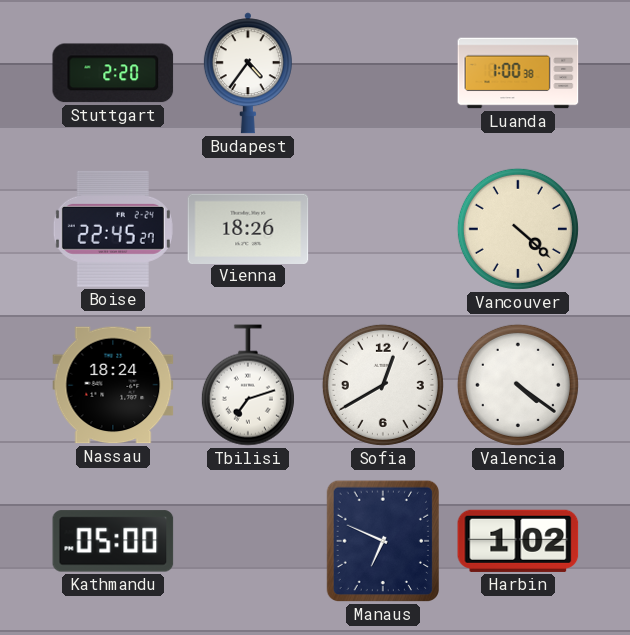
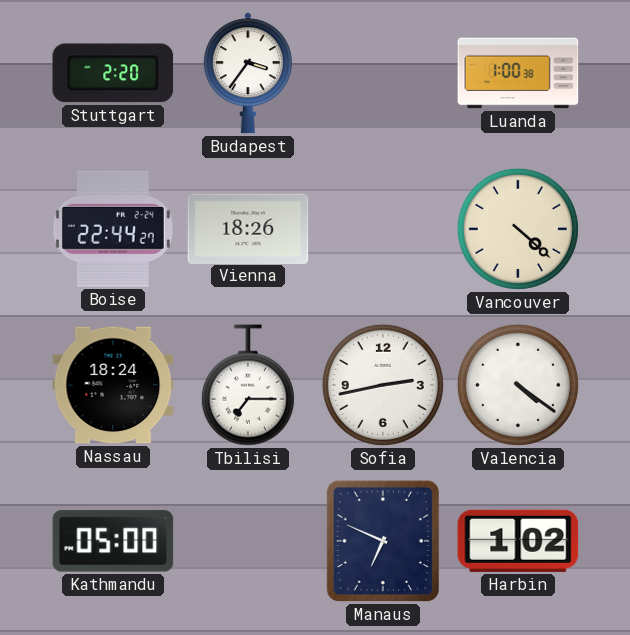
Budapest: 4:36 -> 3:36 (248, 73)
Boise: 22:45 -> 22:44 (113, 229)
Tbilisi: 7:12 -> 7:15 (248, 385)
Sofia: 12:40 -> 2:43 (383, 385)
